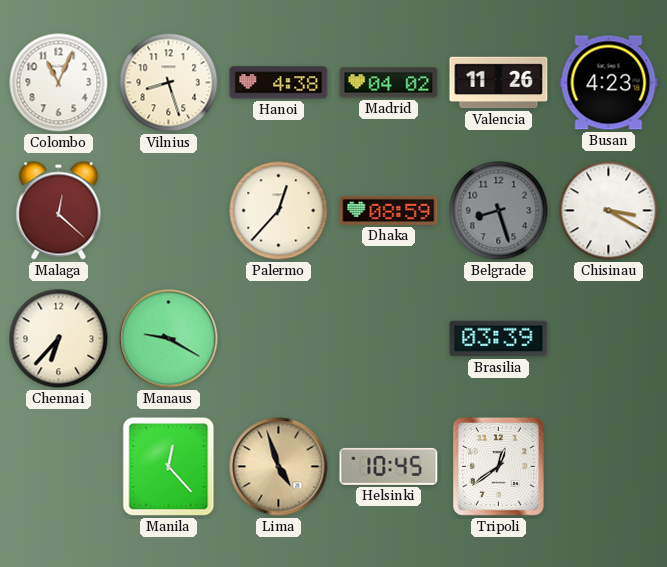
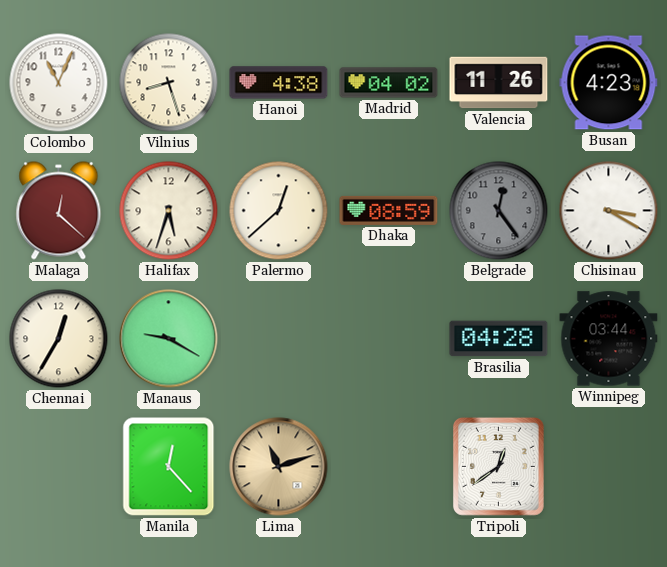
Halifax: none -> 5:33 (169, 211)
Palermo: 12:37 -> 12:38 (279, 211)
Belgrade: 8:27 -> 12:24 (499, 211)
Chennai: 6:37 -> 12:35 (59, 339)
Brasilia: 03:39 -> 04:28 (499, 339)
Winnipeg: none -> 03:44 (609, 339)
Lima: 4:57 -> 11:12 (279, 467)
Helsinki: 10:45 -> none (389, 466)
